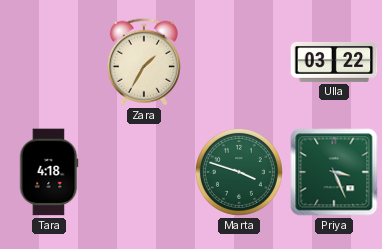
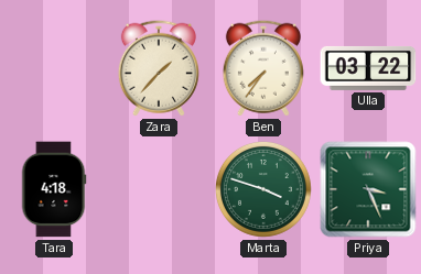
Zara: 1:35 -> 1:37 (159, 68)
Ben: none -> 7:36 (263, 68)
